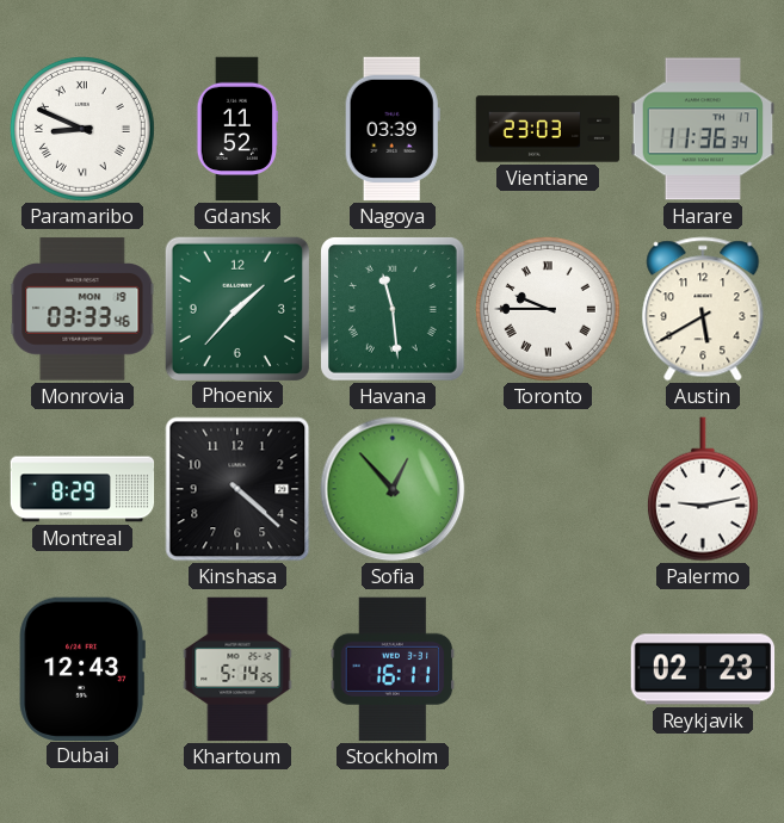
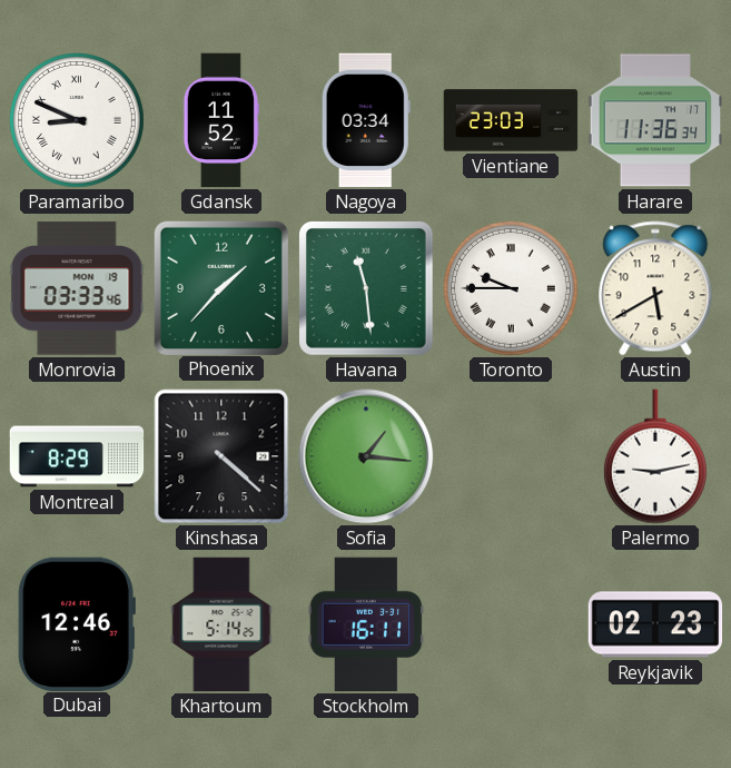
Nagoya: 03:39 -> 03:34 (366, 120)
Sofia: 12:53 -> 1:16 (366, 456)
Dubai: 12:43 -> 12:46 (77, 623)
